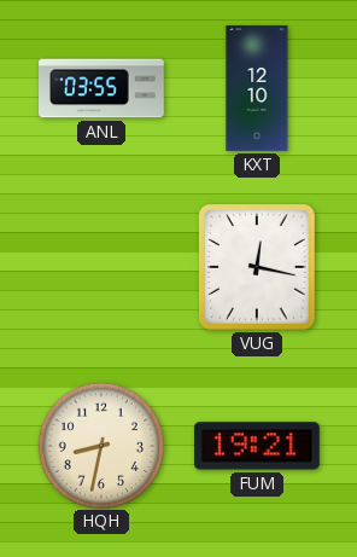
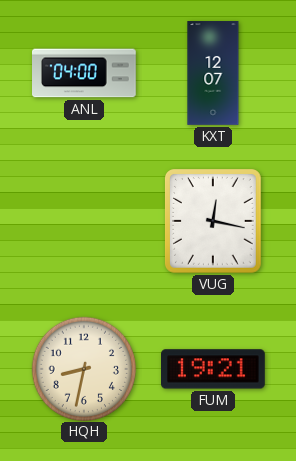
ANL: 03:55 -> 04:00 (85, 73)
KXT: 12:10 -> 12:07 (213, 73)
